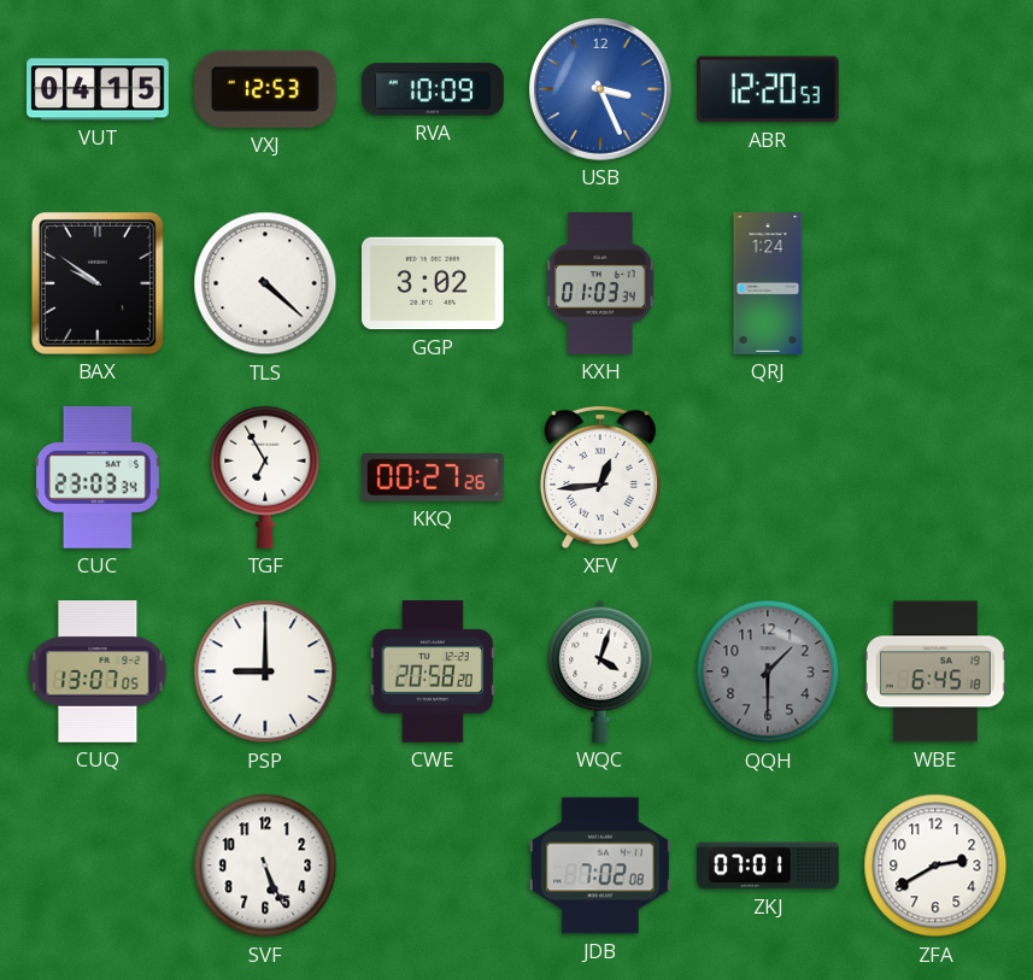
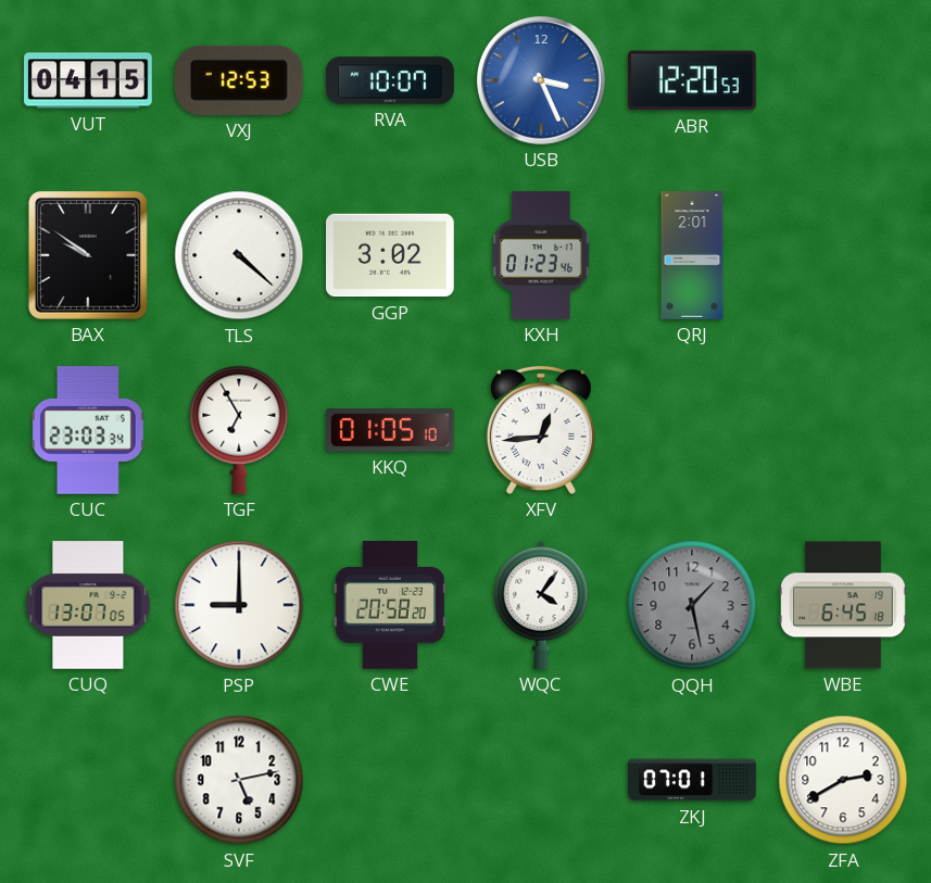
RVA: 10:09 -> 10:07 (390, 80)
KXH: 01:03 -> 01:23 (541, 255)
QRJ: 1:24 -> 2:01 (692, 255)
KKQ: 00:27 -> 01:05 (391, 430)
WQC: 4:03 -> 4:06 (541, 605)
QQH: 1:30 -> 1:28 (692, 605)
SVF: 5:26 -> 5:13 (239, 780)
JDB: 7:02 -> none (601, 865)
